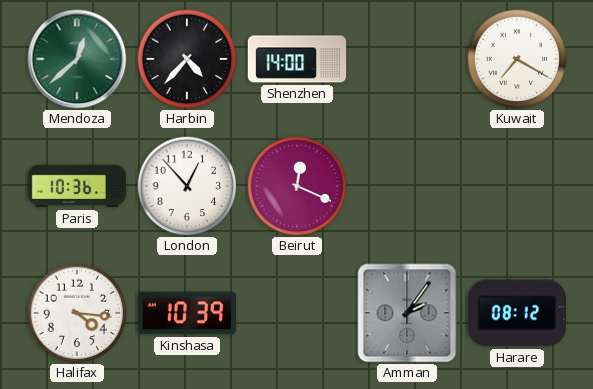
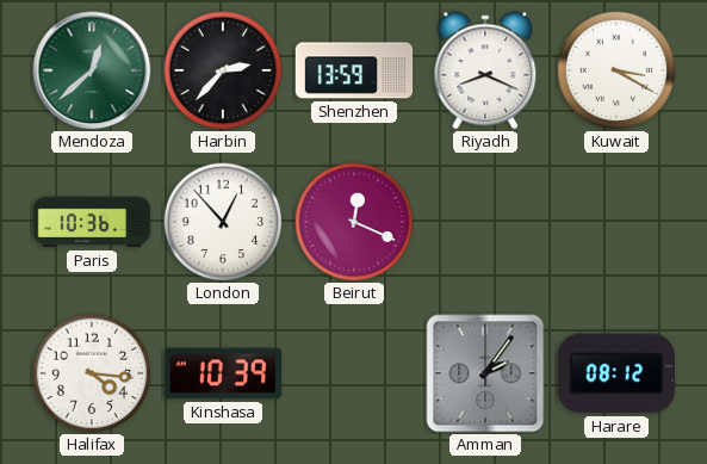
Harbin: 4:37 -> 2:37 (223, 70)
Shenzhen: 14:00 -> 13:59 (354, 70)
Riyadh: none -> 8:19 (485, 70)
Kuwait: 7:20 -> 3:20 (616, 70)
